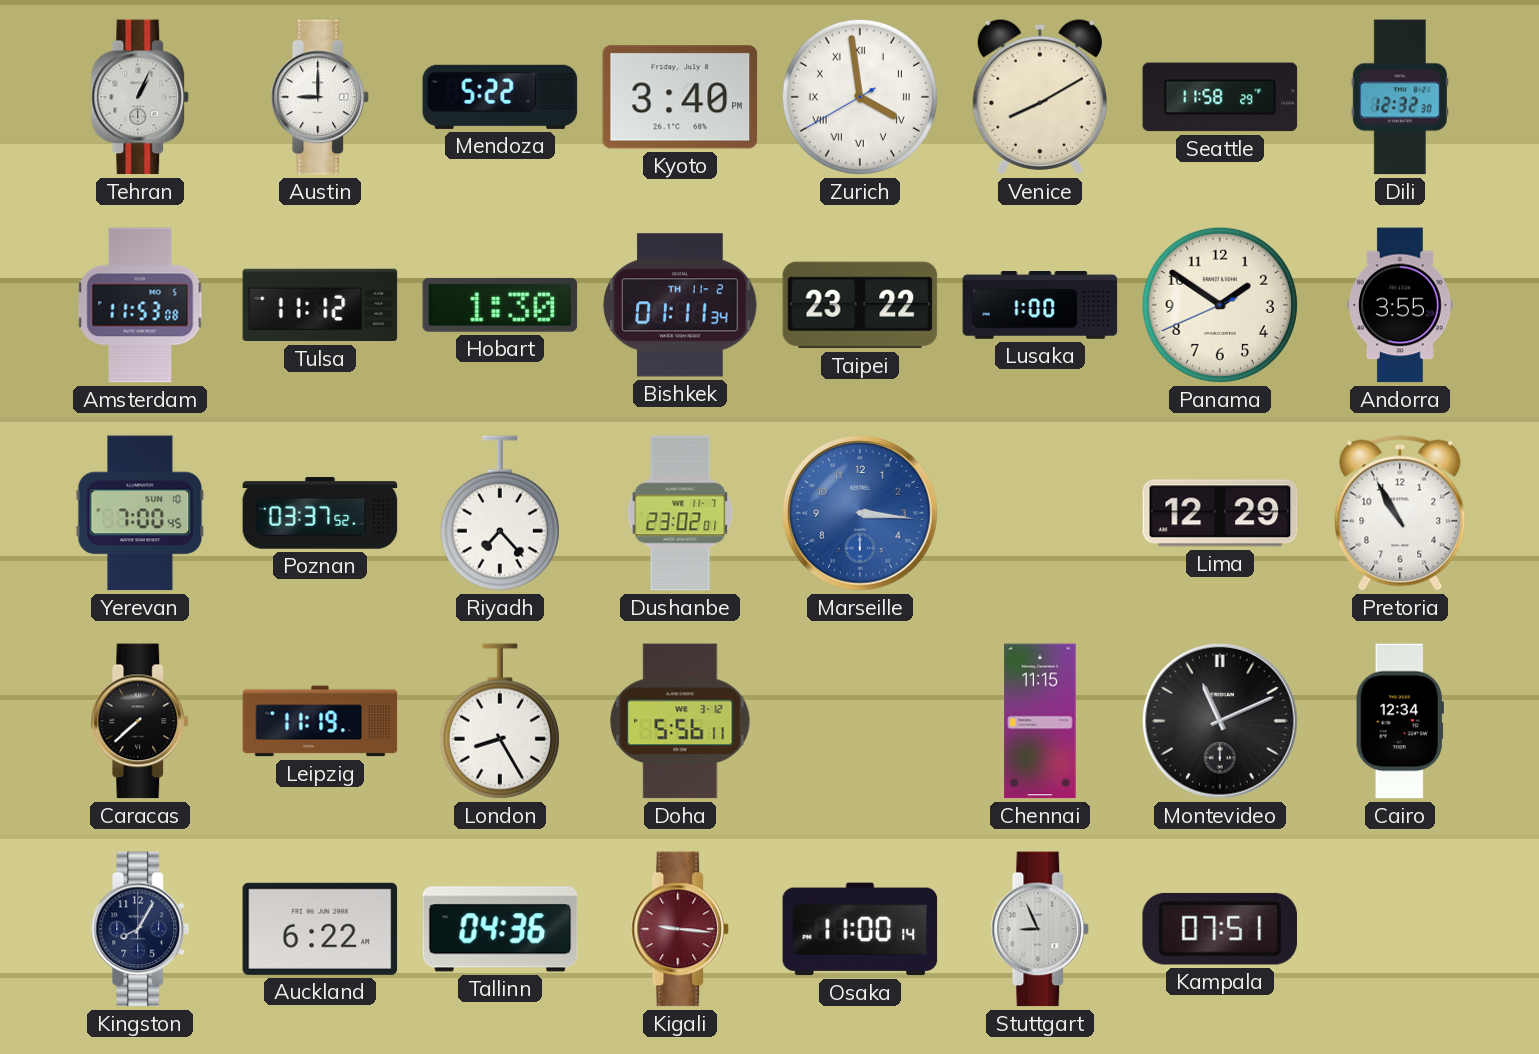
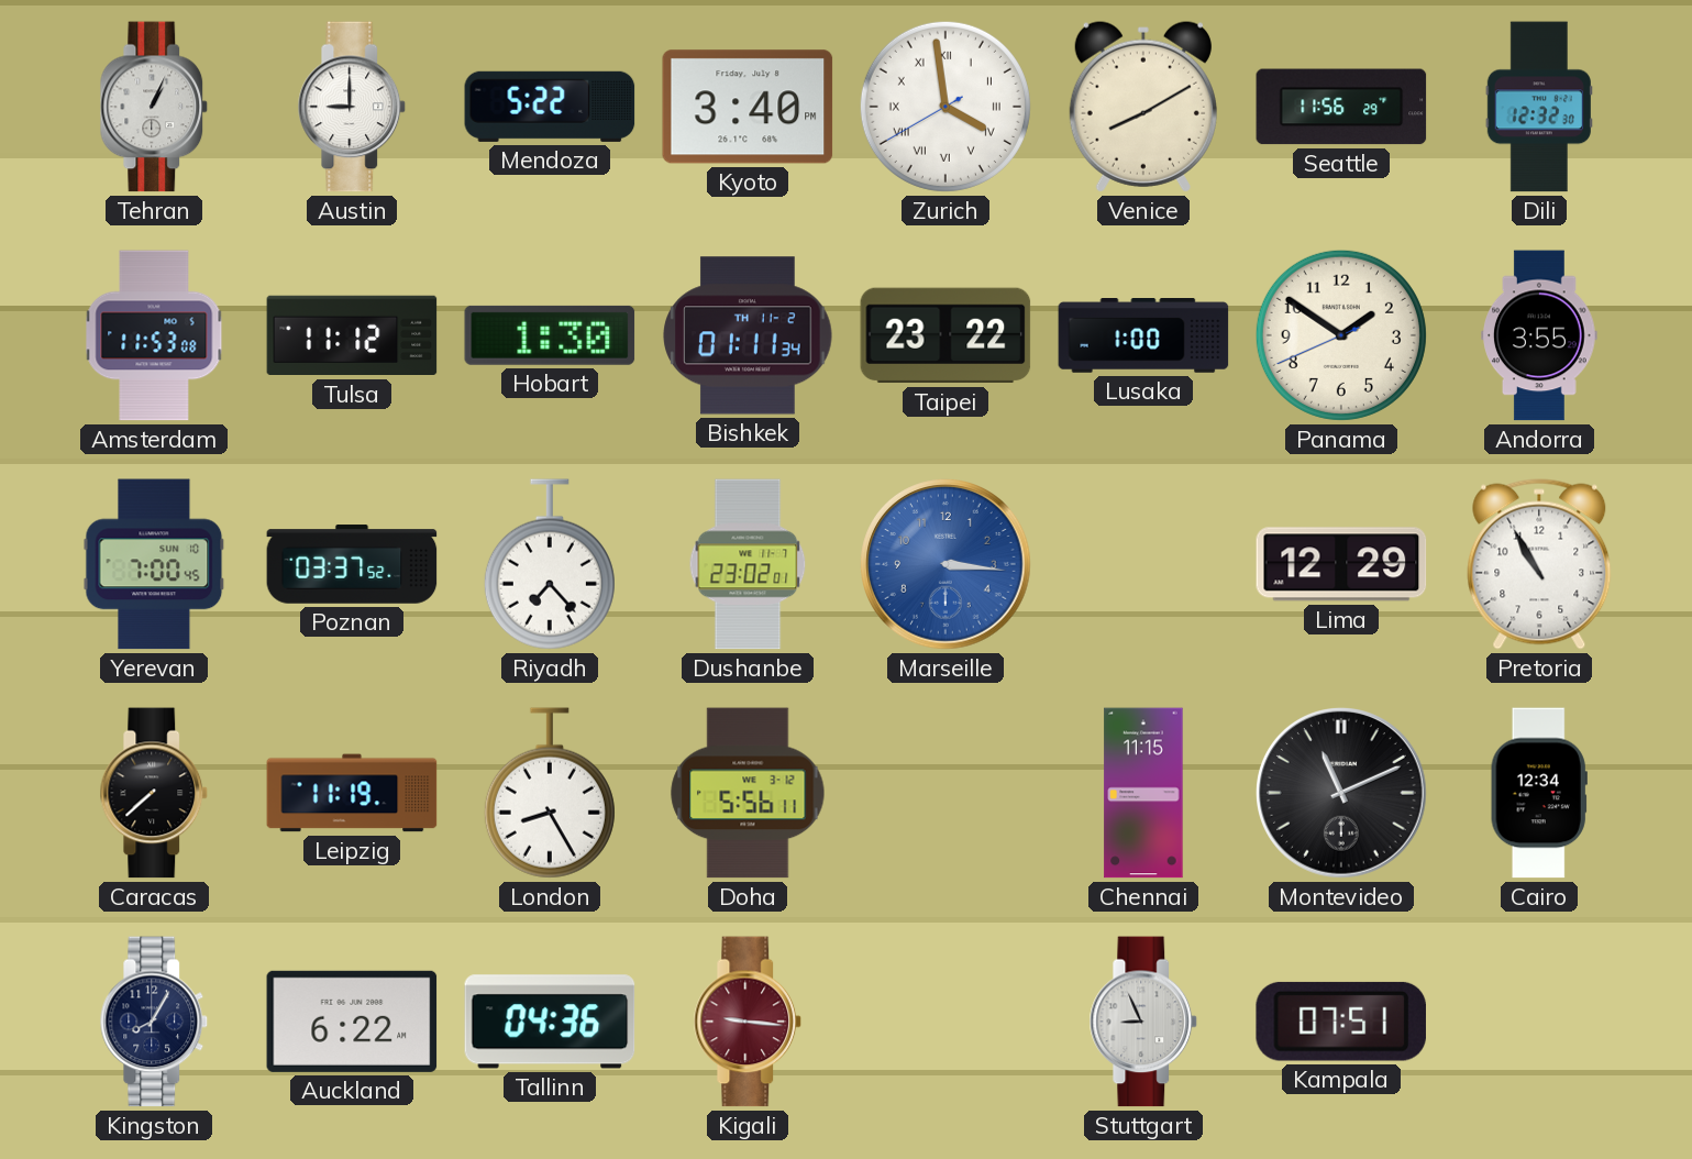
Seattle: 11:58 -> 11:56 (1341, 107)
Osaka: 11:00 -> none (860, 929)
